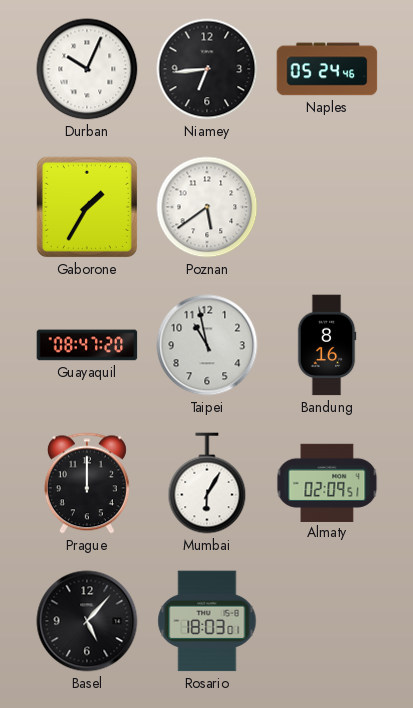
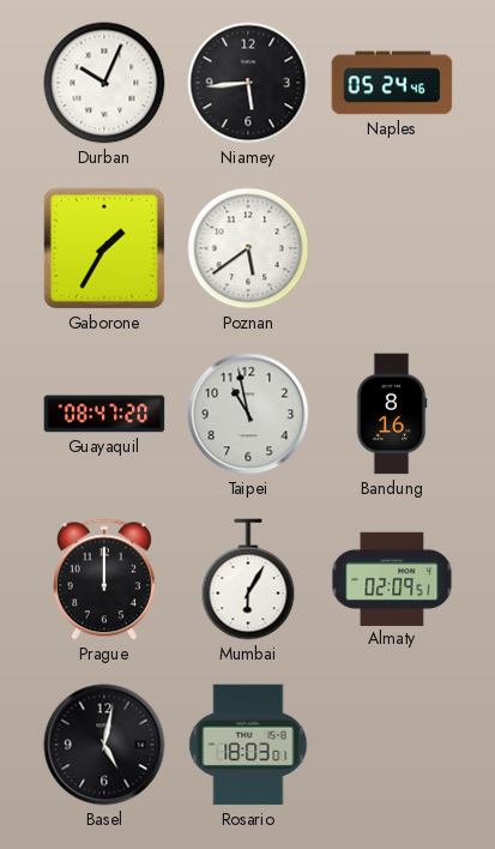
Niamey: 6:44 -> 5:44 (248, 83)
Basel: 5:07 -> 5:02 (104, 745)
